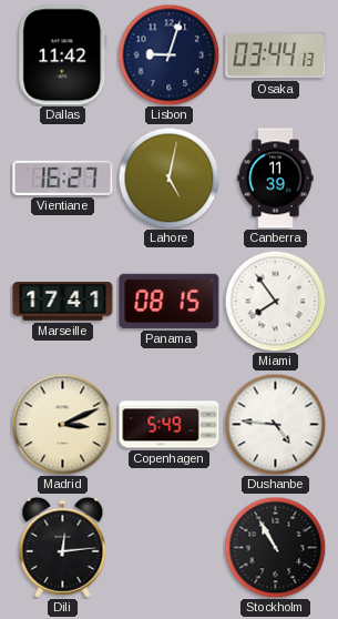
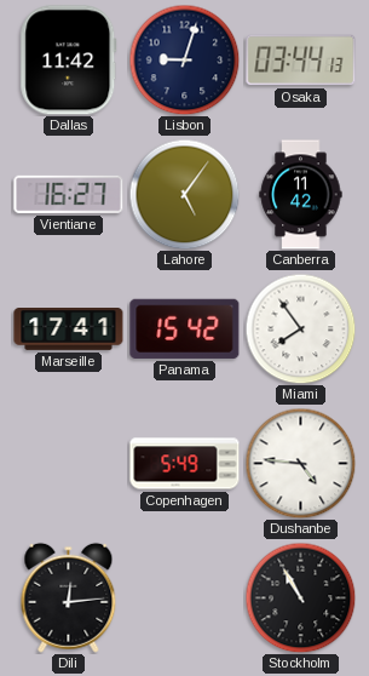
Lahore: 5:02 -> 5:06 (184, 194)
Canberra: 11:39 -> 11:42 (301, 195)
Panama: 08:15 -> 15:42 (185, 328)
Madrid: 3:11 -> none (62, 424)
